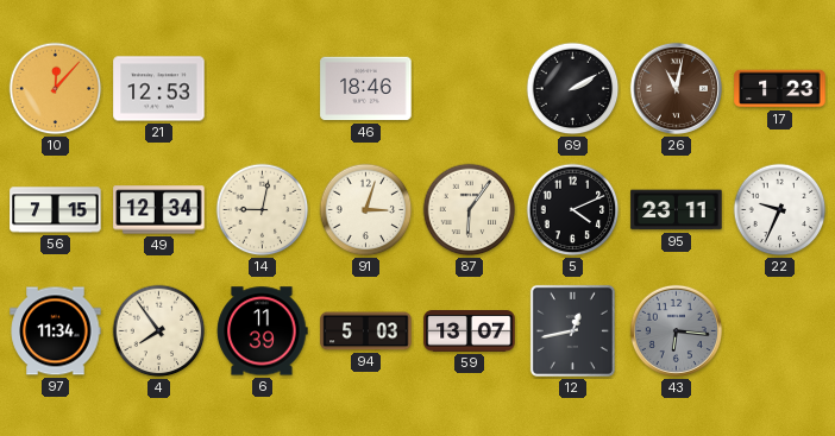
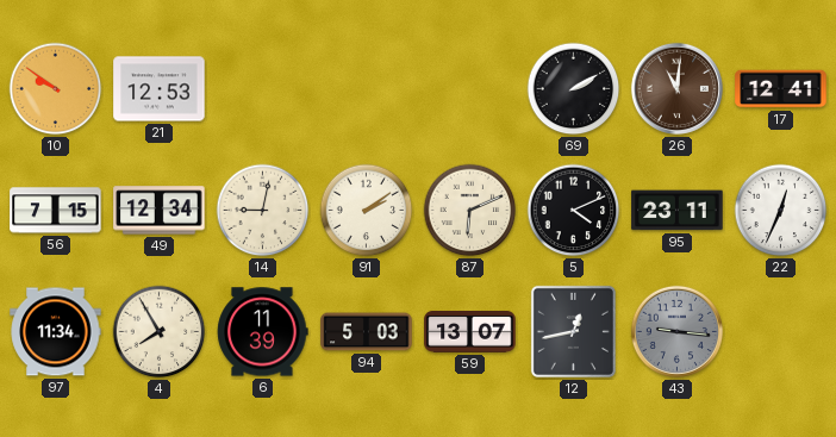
10: 12:07 -> 9:51 (56, 89)
46: 18:46 -> none (366, 89)
26: 11:02 -> 11:01 (676, 88)
17: 1:23 -> 12:41 (781, 89)
91: 3:03 -> 2:09 (367, 211)
87: 6:06 -> 6:11 (470, 211)
22: 9:34 -> 12:34 (781, 211)
4: 7:54 -> 7:55 (160, 332)
43: 6:16 -> 9:16 (676, 331)
